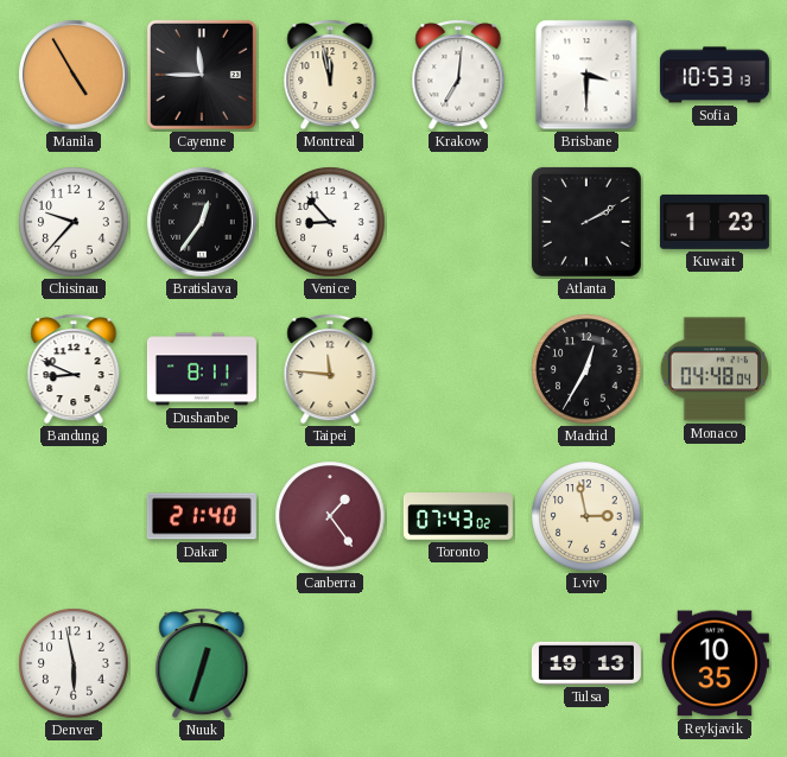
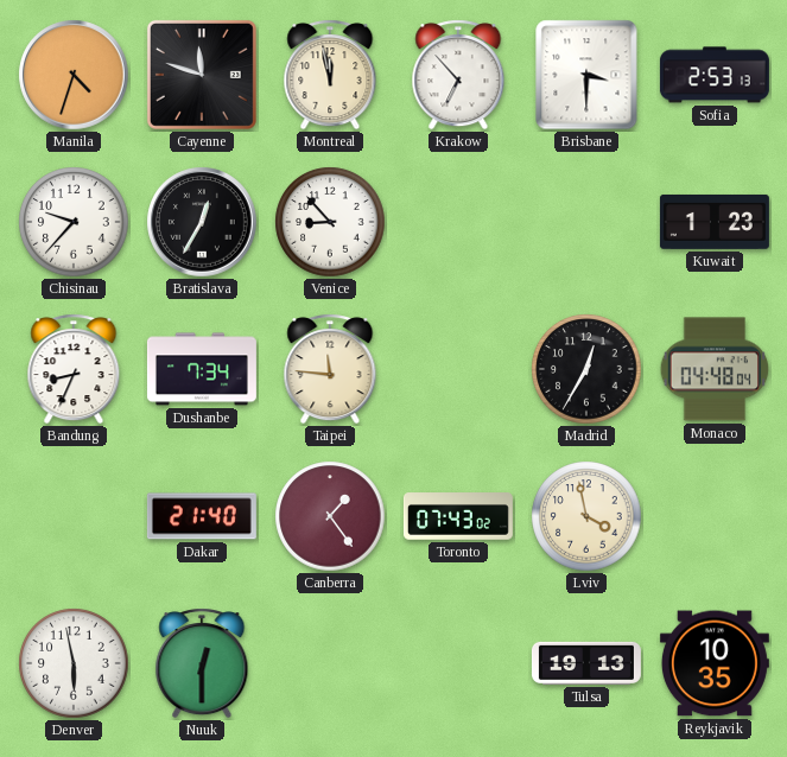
Manila: 4:55 -> 4:33 (74, 75)
Cayenne: 11:45 -> 11:48 (202, 75)
Krakow: 7:01 -> 6:53 (458, 75)
Sofia: 10:53 -> 2:53 (715, 75)
Bratislava: 12:36 -> 12:35 (202, 222)
Atlanta: 2:10 -> none (586, 222)
Bandung: 8:49 -> 8:34 (74, 369)
Dushanbe: 8:11 -> 7:34 (202, 369)
Lviv: 2:58 -> 3:58 (586, 516)
Nuuk: 12:33 -> 12:30 (202, 663)
